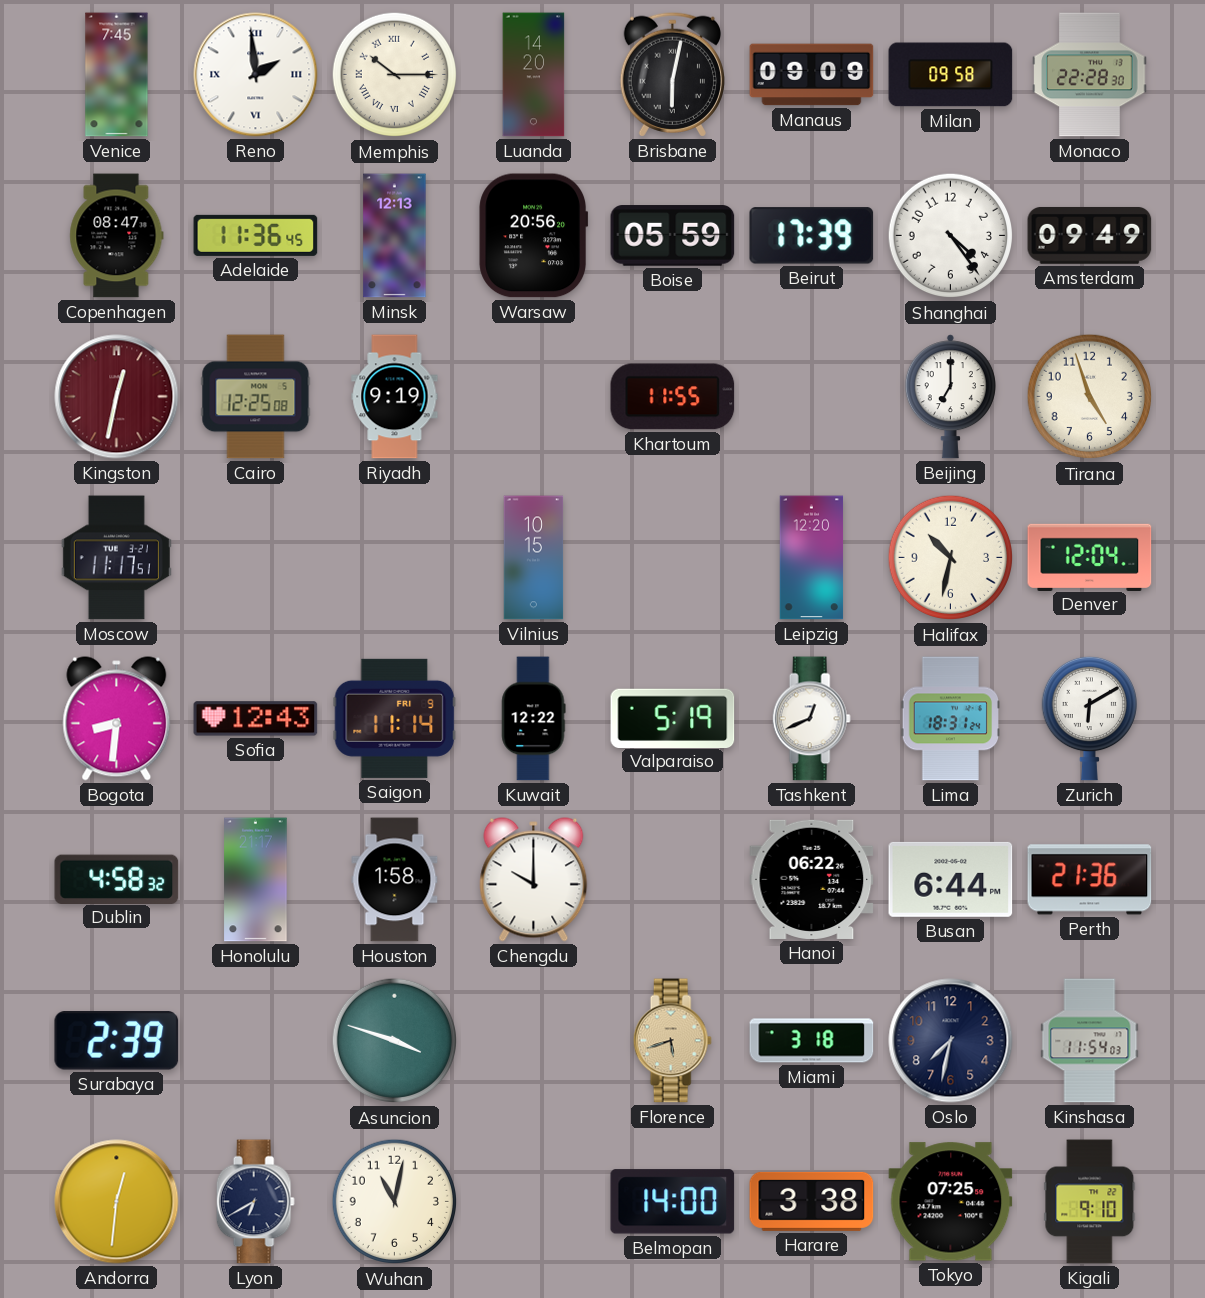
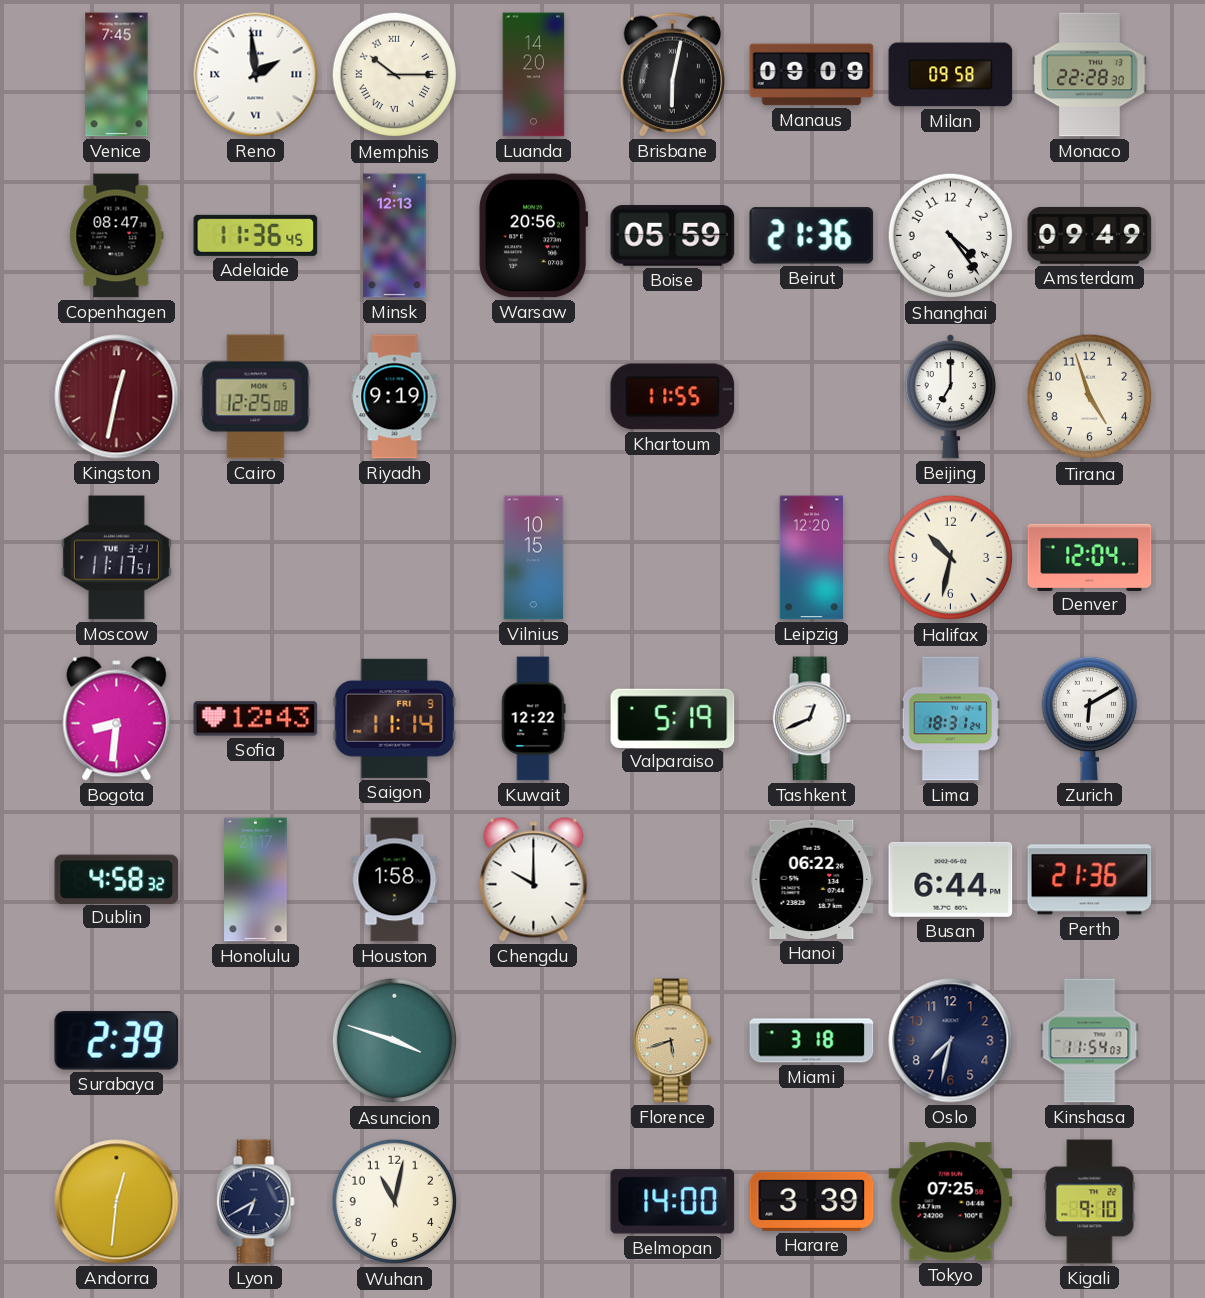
Beirut: 17:39 -> 21:36 (812, 236)
Harare: 3:38 -> 3:39 (812, 1201)
